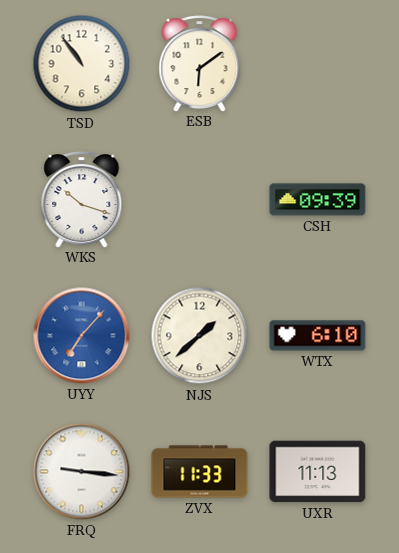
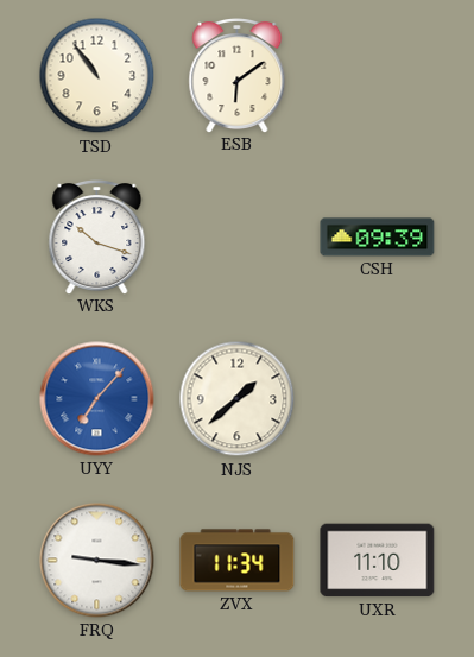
WTX: 6:10 -> none (318, 336)
ZVX: 11:33 -> 11:34 (238, 561)
UXR: 11:13 -> 11:10 (378, 561)
